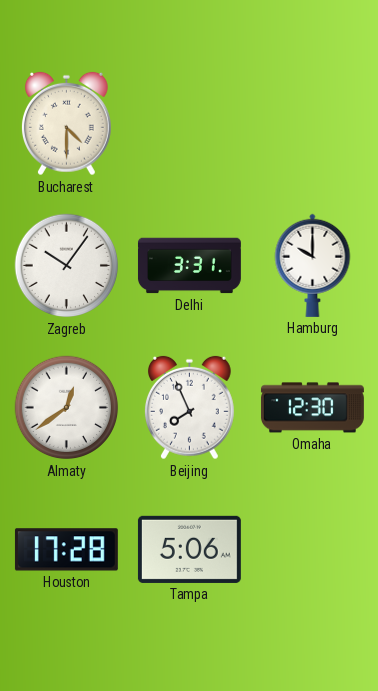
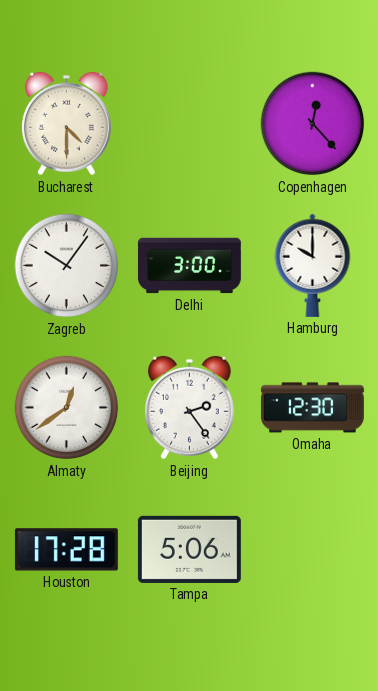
Copenhagen: none -> 12:23 (313, 124)
Delhi: 3:31 -> 3:00 (190, 266)
Beijing: 7:56 -> 2:24 (189, 408)
